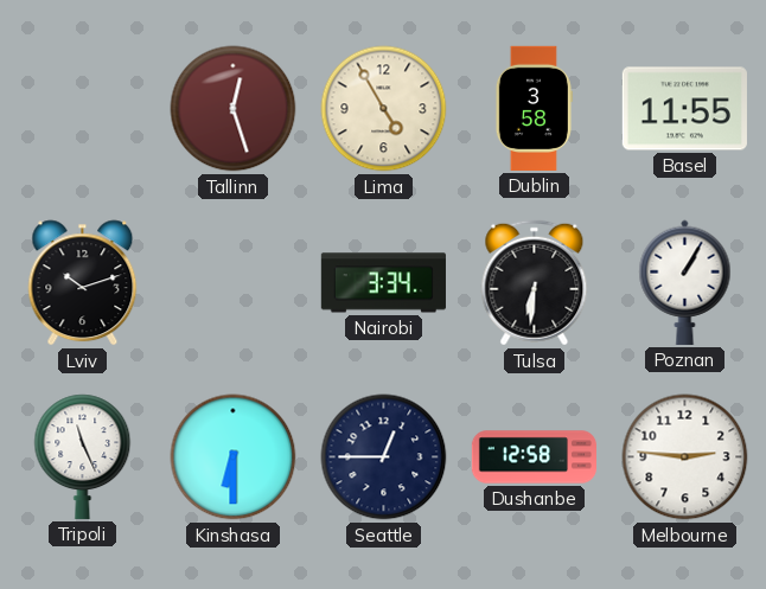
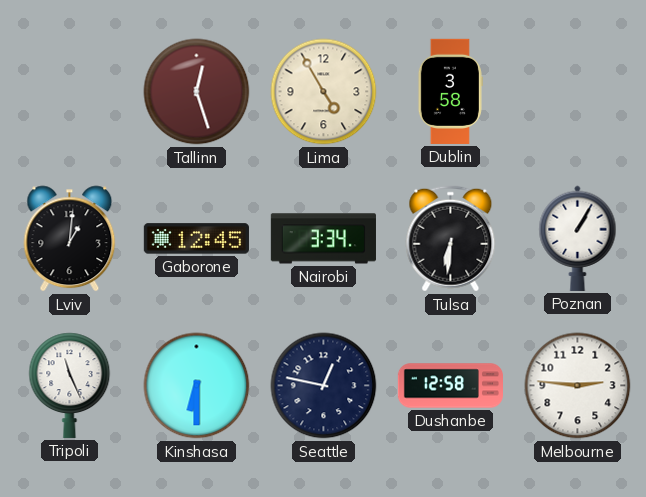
Basel: 11:55 -> none (684, 109)
Lviv: 10:12 -> 1:01 (70, 239)
Gaborone: none -> 12:45 (196, 239)
Seattle: 12:45 -> 12:47 (324, 386)
